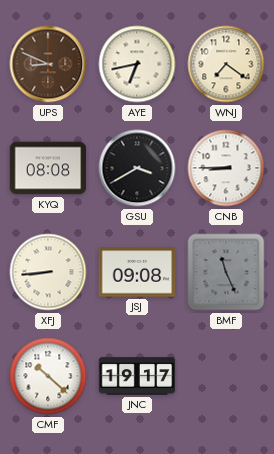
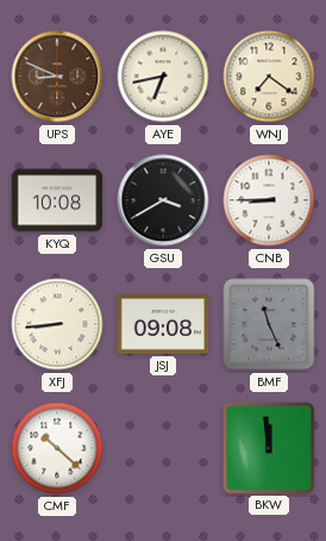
KYQ: 08:08 -> 10:08 (57, 200)
JNC: 19:17 -> none (137, 376)
BKW: none -> 11:59 (268, 447)
